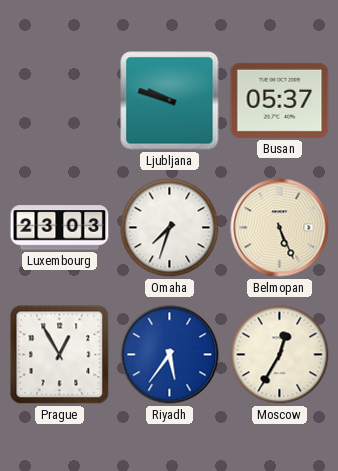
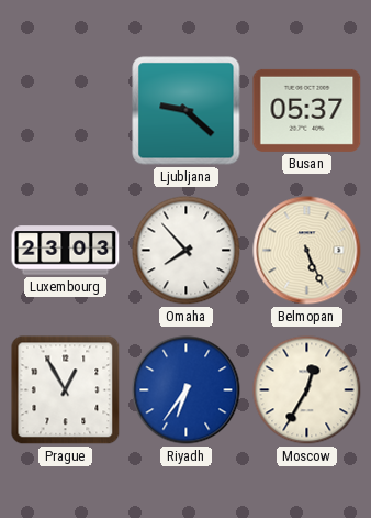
Ljubljana: 9:48 -> 9:22 (187, 111)
Omaha: 7:33 -> 7:53 (187, 251)
Riyadh: 5:36 -> 6:36 (187, 390)
